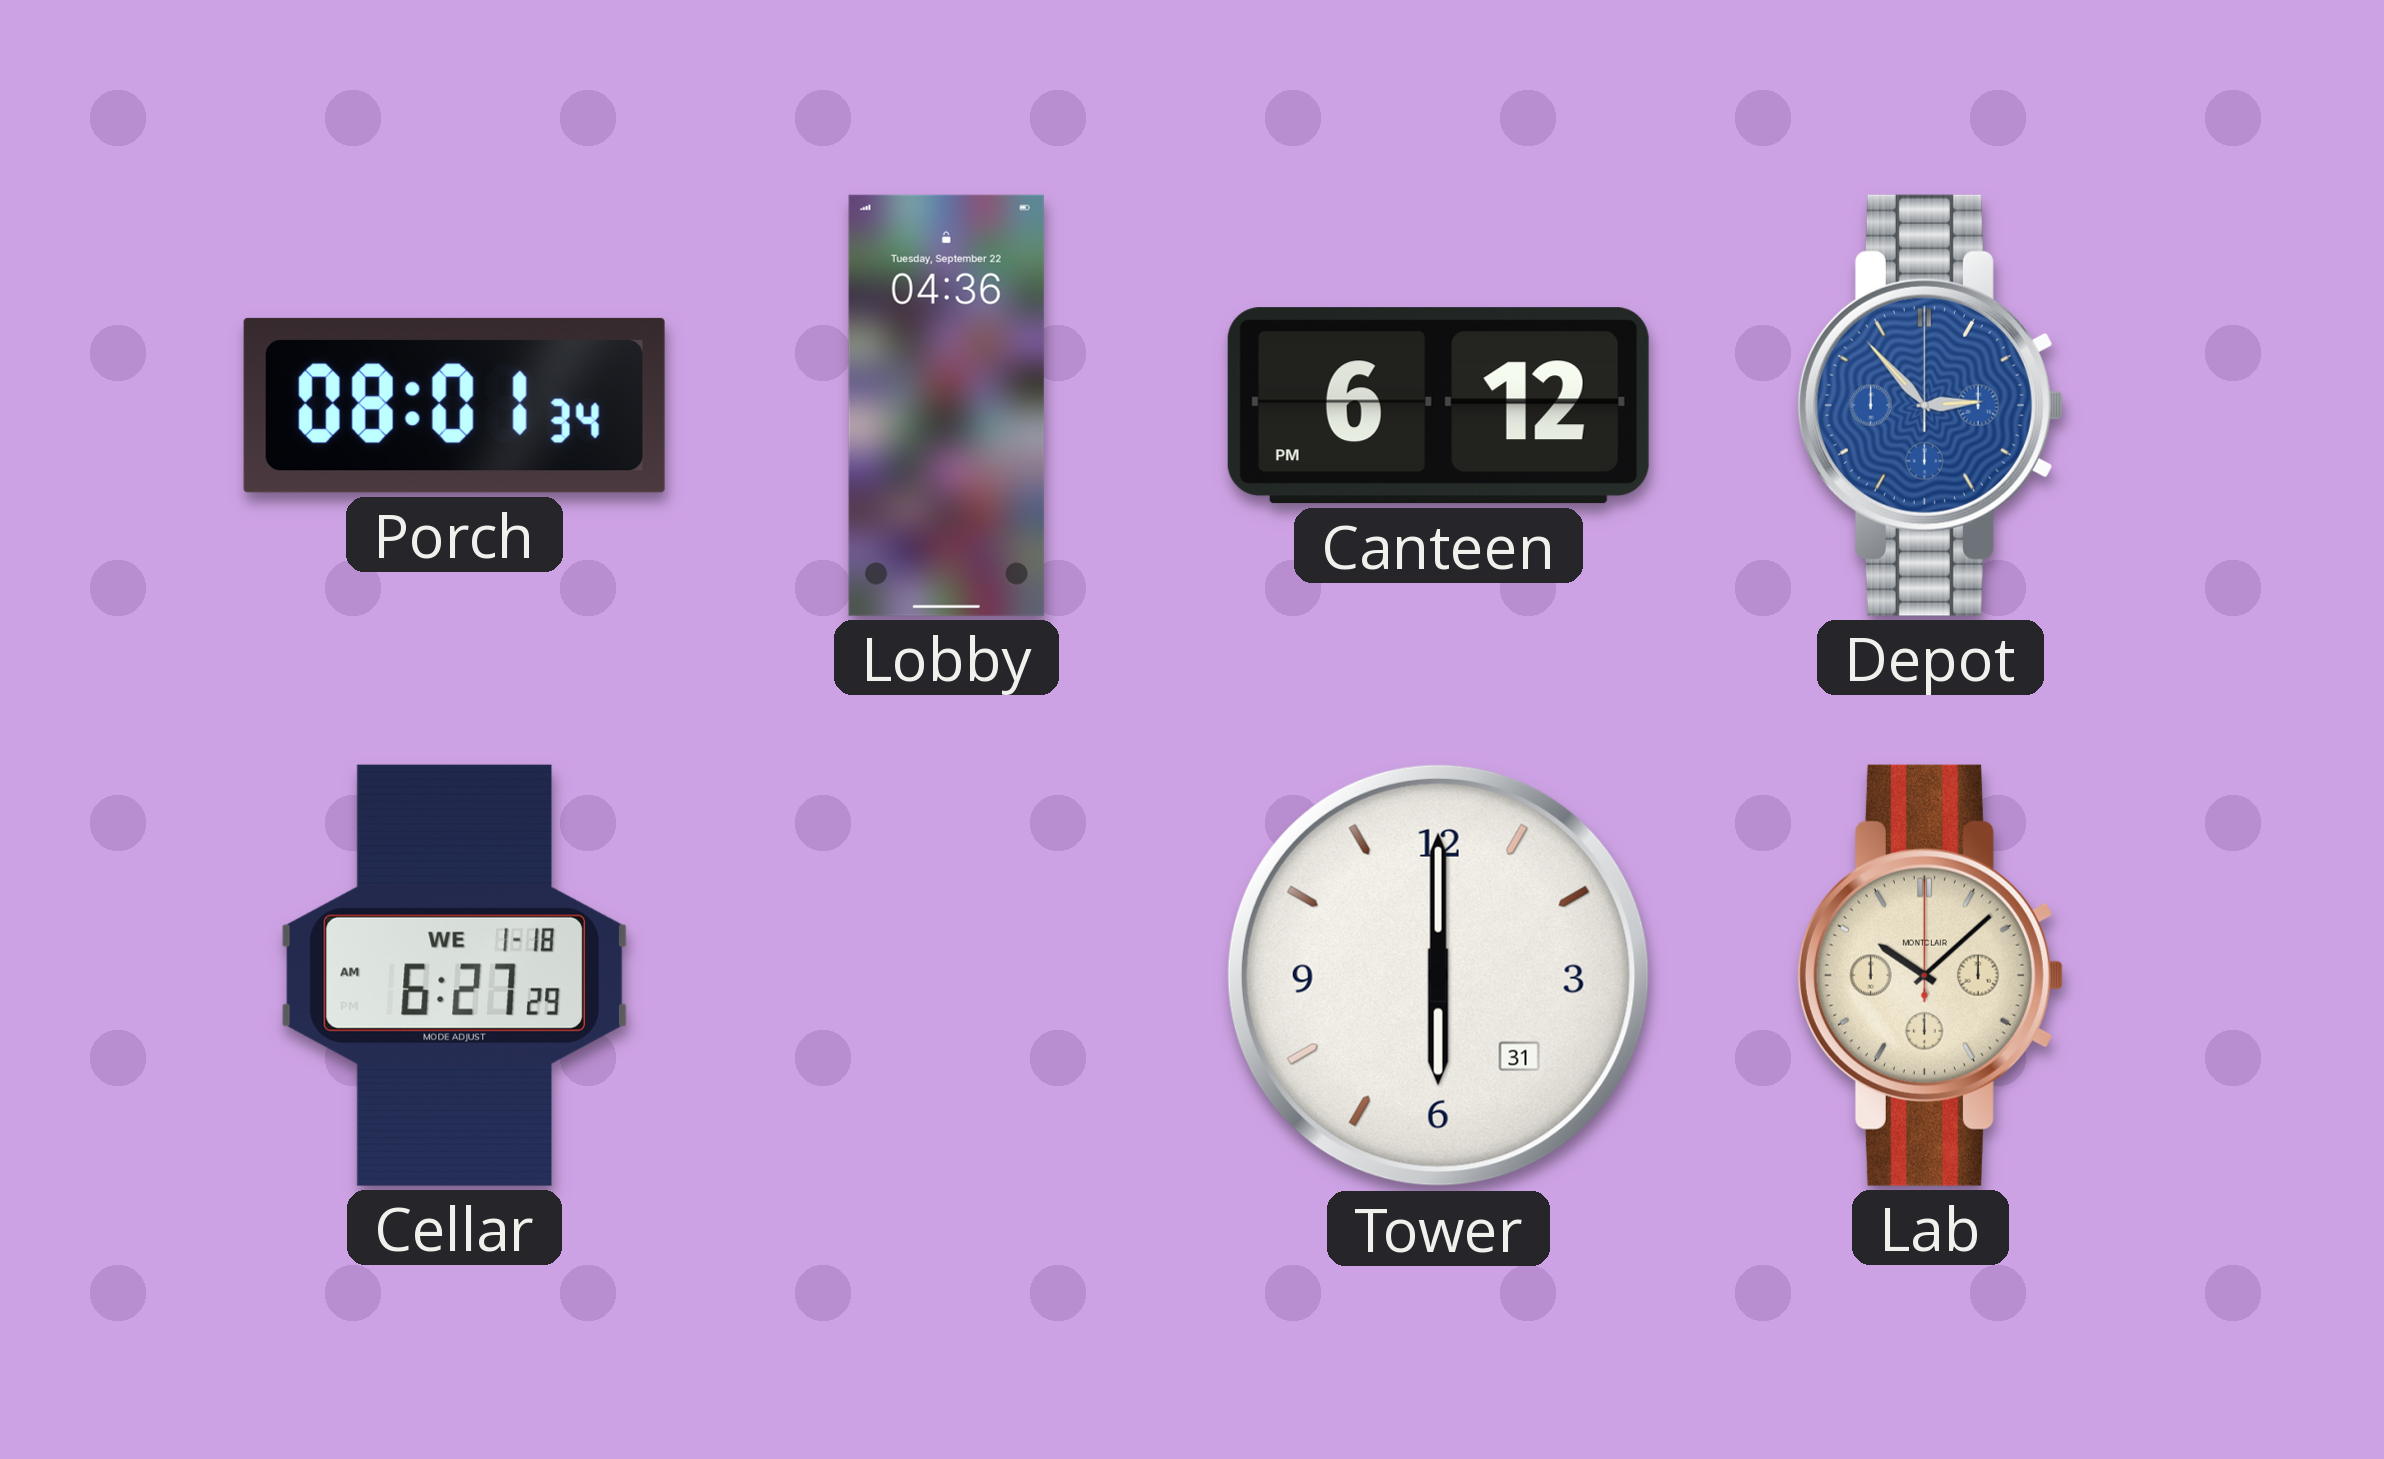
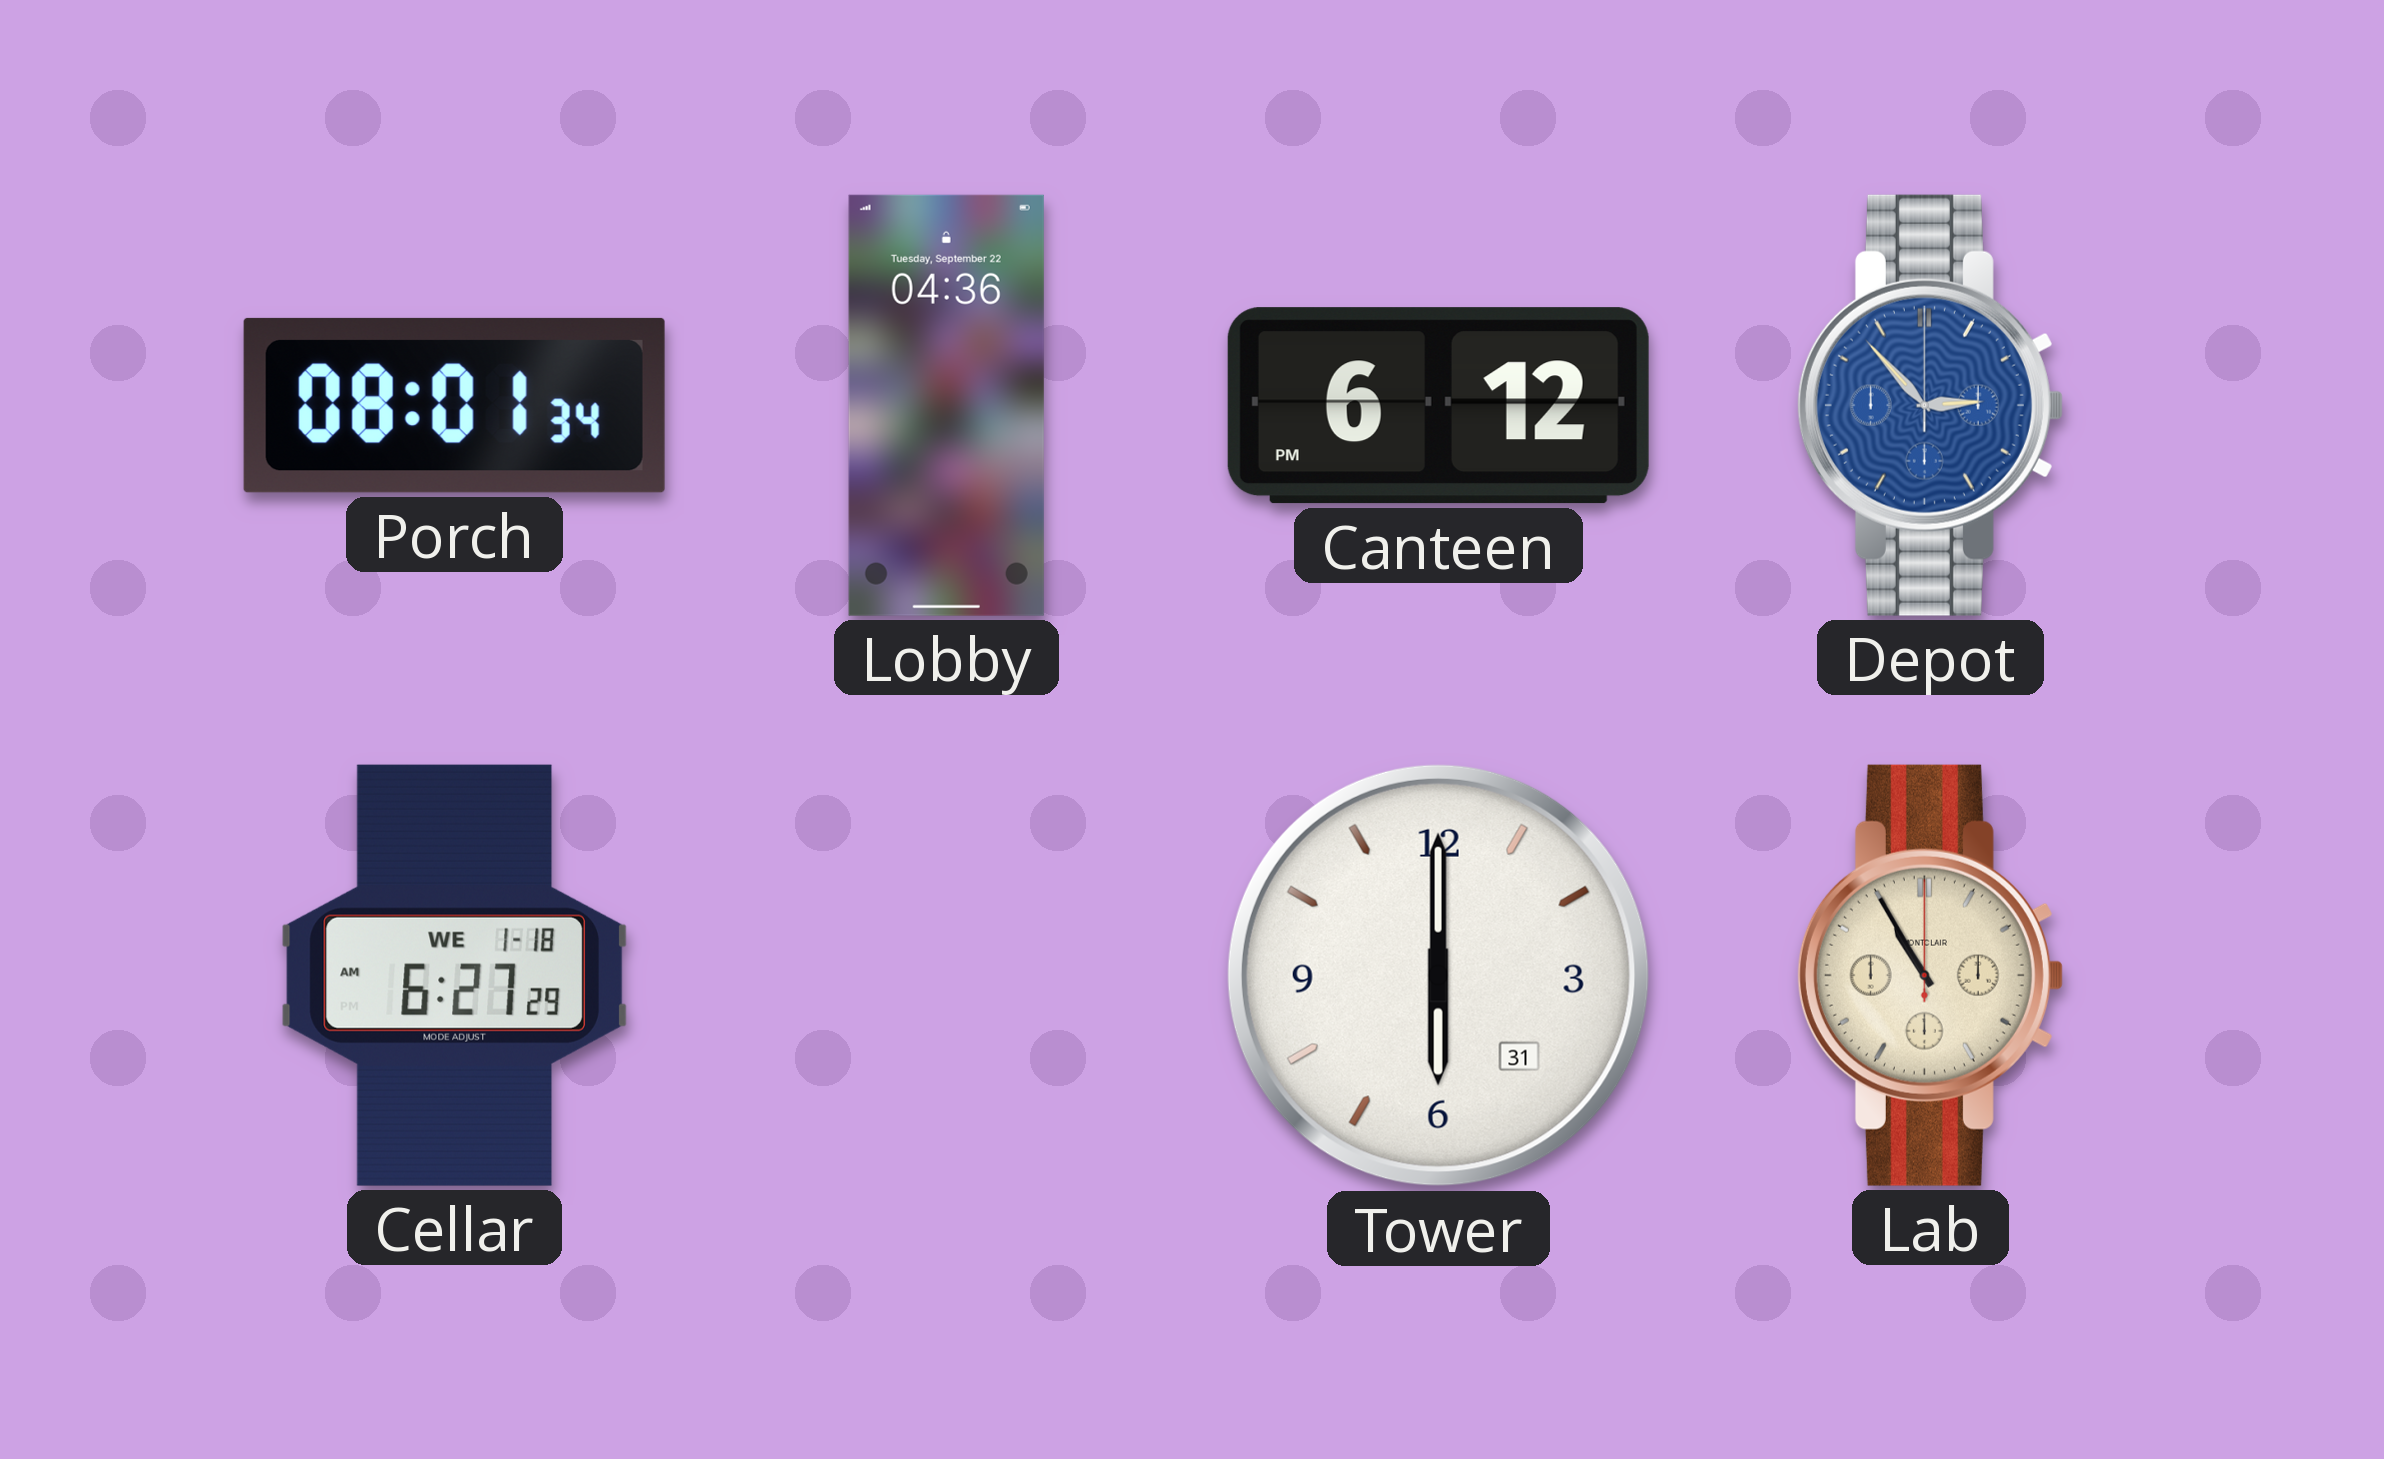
Lab: 10:08 -> 10:55 (1930, 975)
